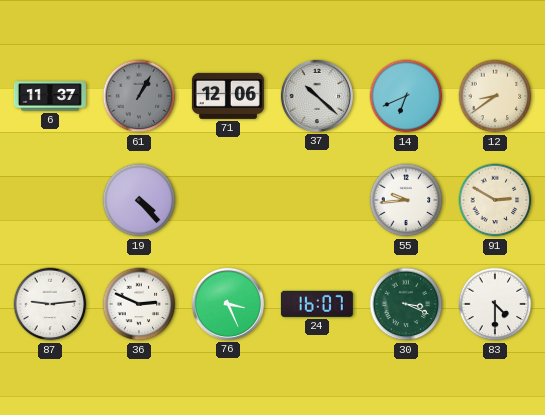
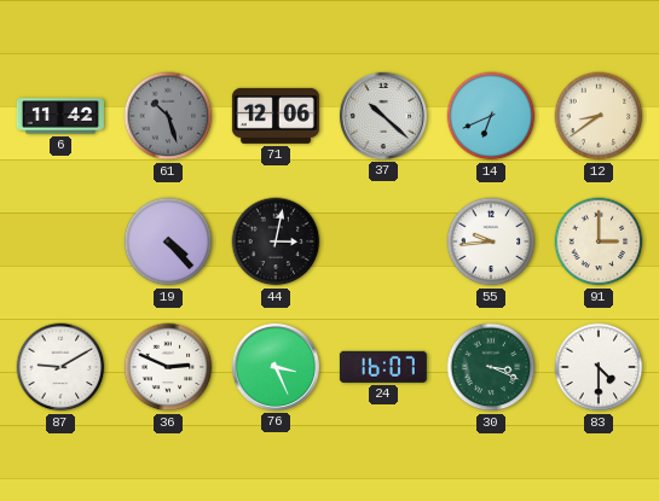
6: 11:37 -> 11:42 (60, 116)
61: 1:05 -> 10:27 (168, 116)
44: none -> 3:02 (276, 241)
91: 2:50 -> 3:00 (599, 241)
87: 9:14 -> 9:10 (60, 367)
